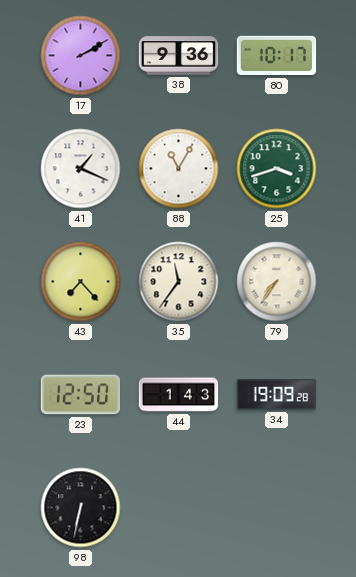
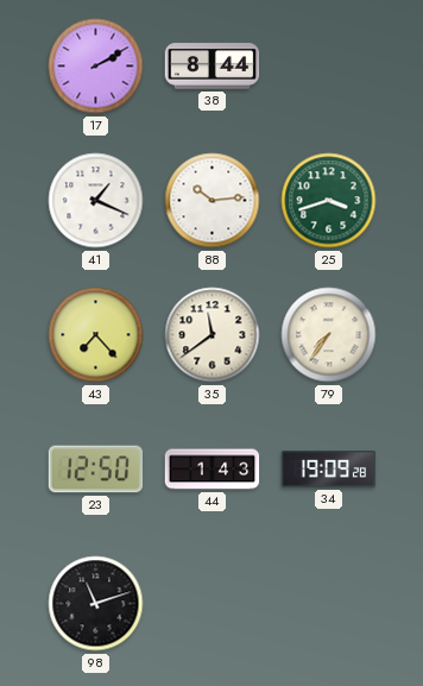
38: 9:36 -> 8:44 (213, 67)
80: 10:17 -> none (277, 56)
88: 11:05 -> 10:14 (213, 201)
35: 11:36 -> 11:39 (213, 335)
98: 6:32 -> 11:12 (96, 604)
